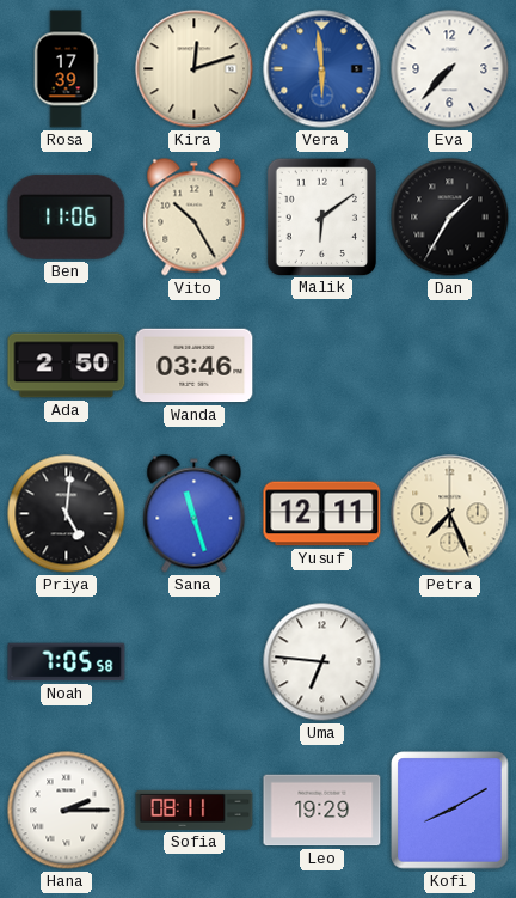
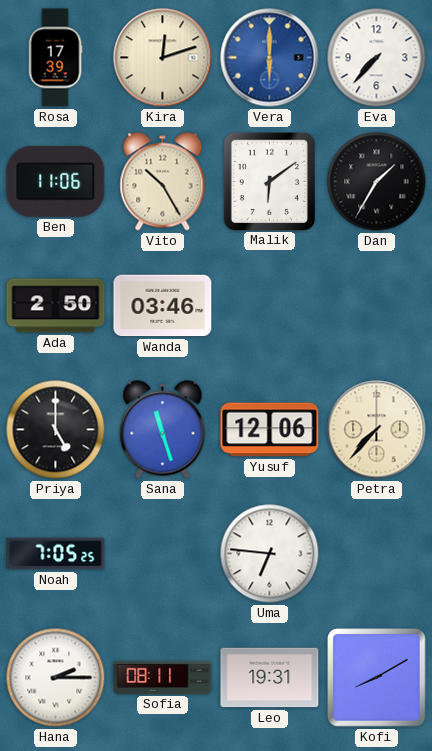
Vera: 5:59 -> 6:00 (270, 58)
Priya: 5:01 -> 5:00 (56, 430)
Yusuf: 12:11 -> 12:06 (270, 430)
Petra: 7:26 -> 7:37 (377, 430)
Noah: 7:05:58 -> 7:05:25 (56, 554)
Leo: 19:29 -> 19:31 (270, 678)
